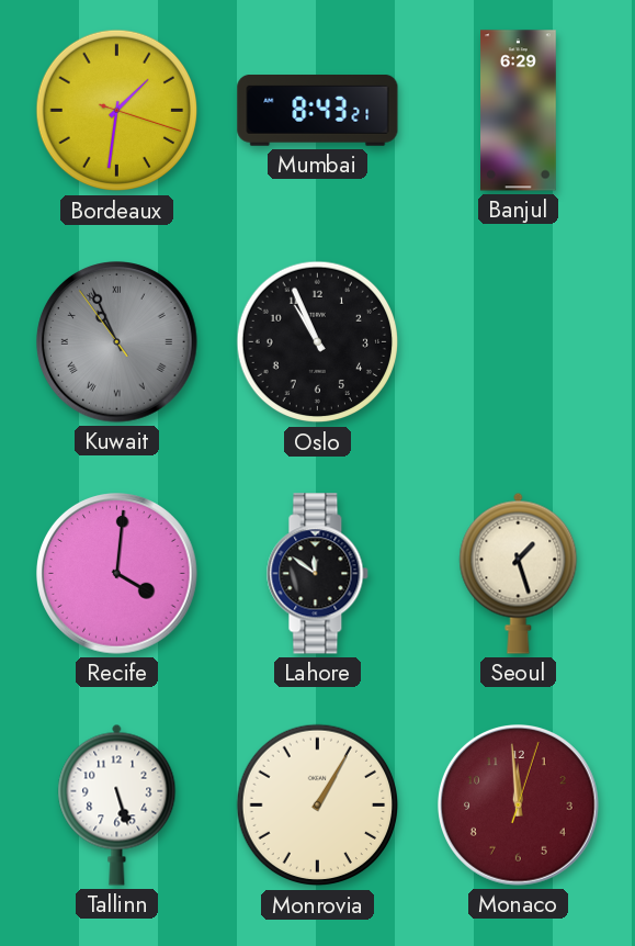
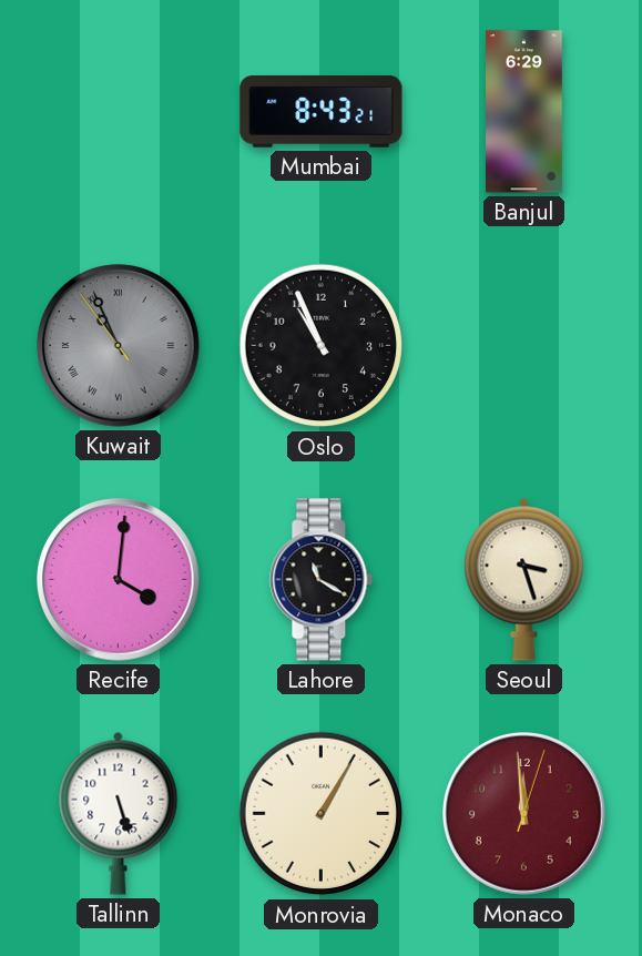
Bordeaux: 1:31 -> none (117, 111)
Lahore: 11:51 -> 11:20 (322, 580)
Seoul: 1:27 -> 3:27 (524, 579)
